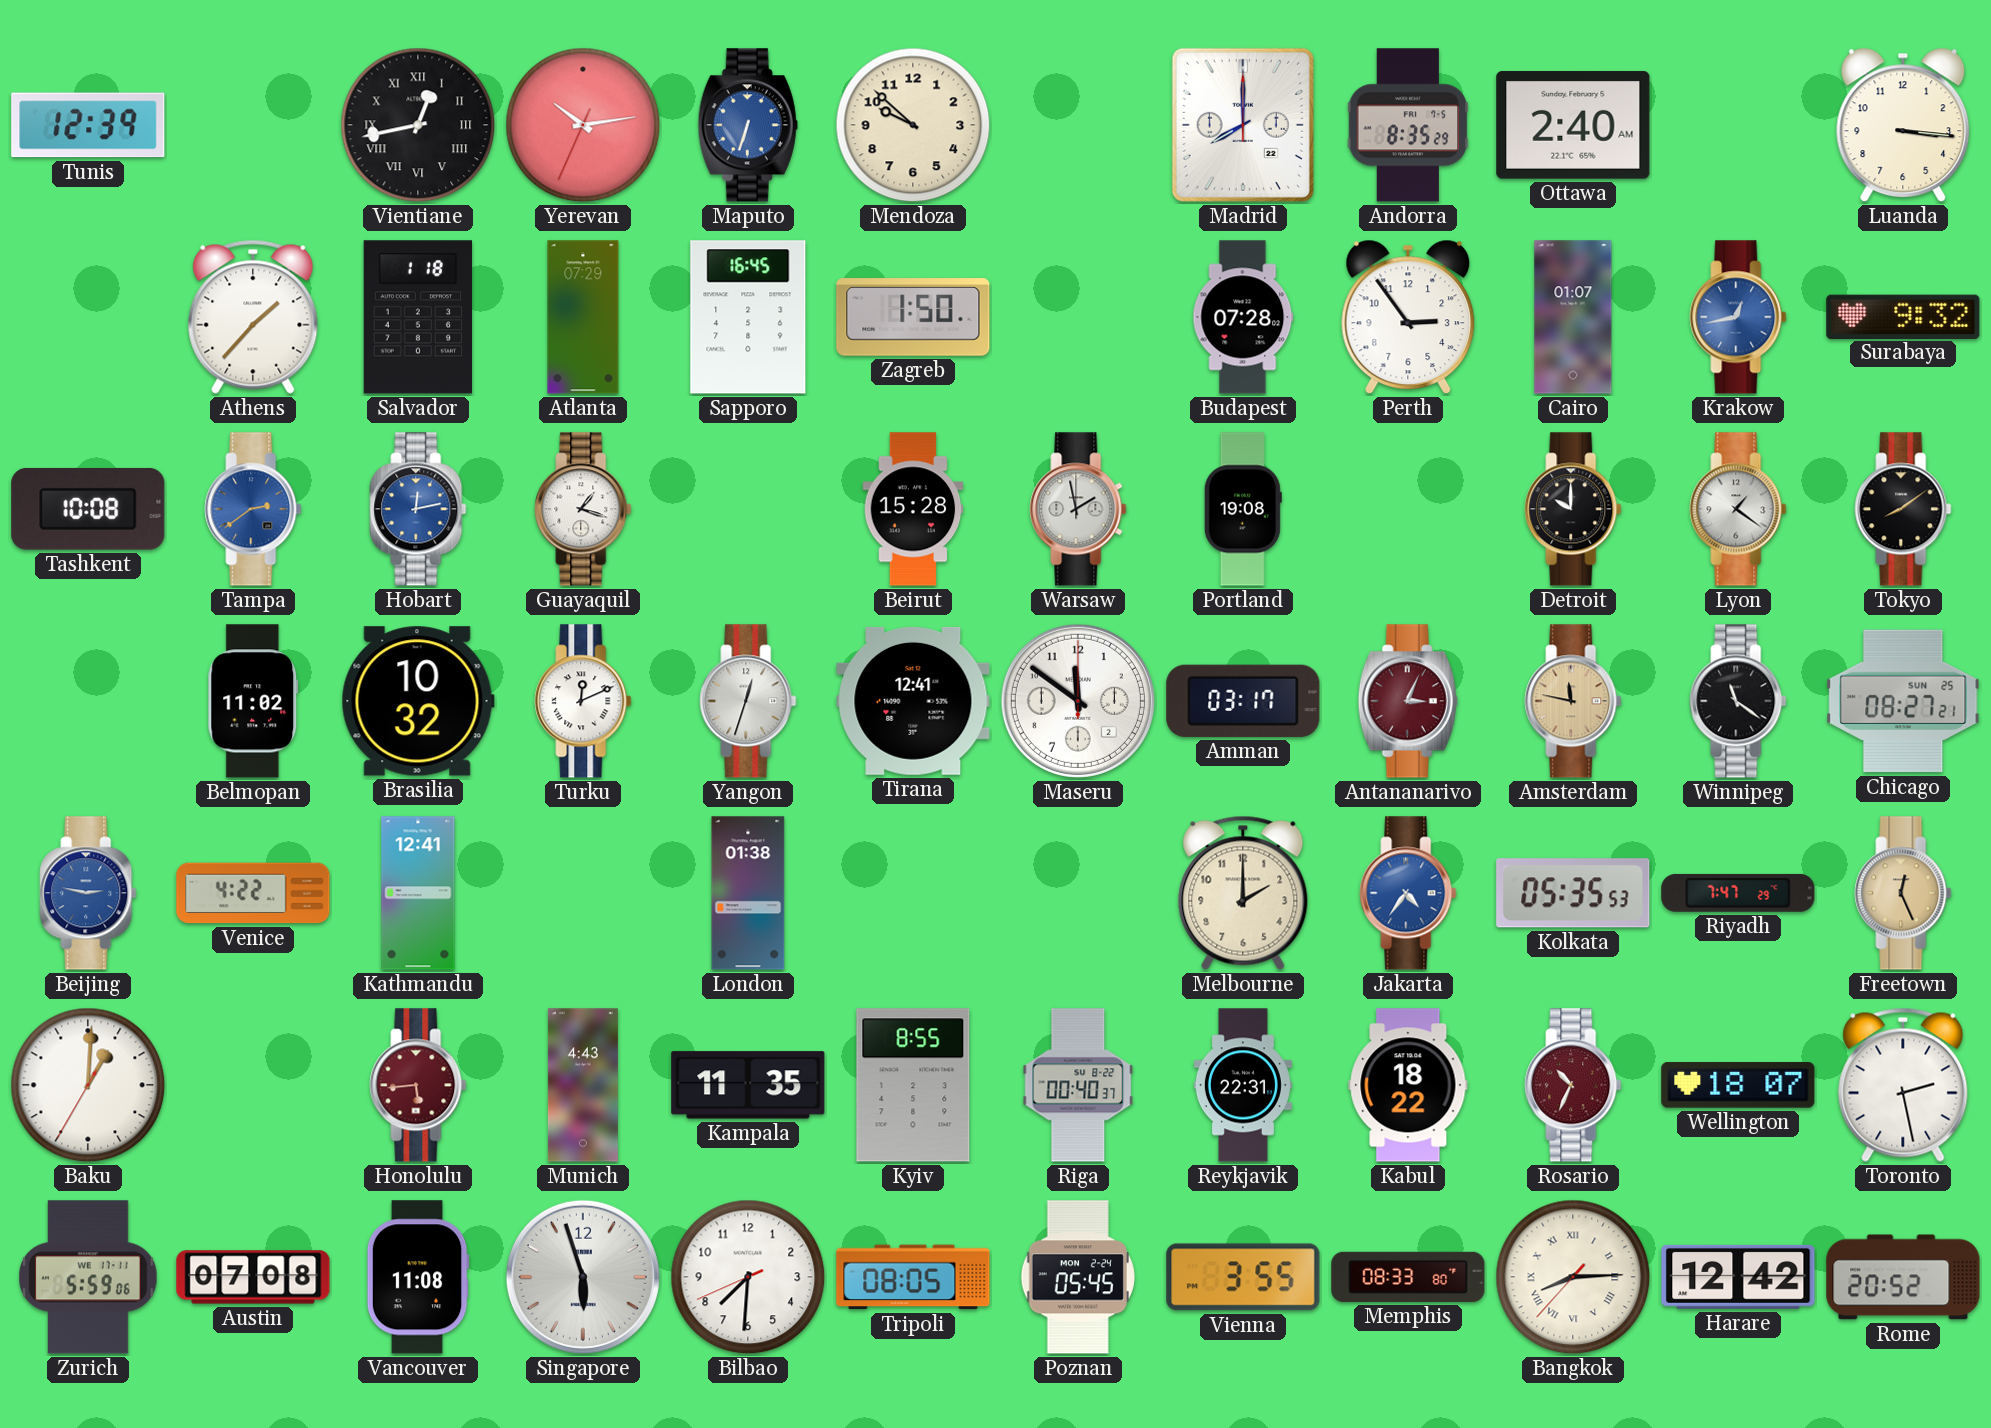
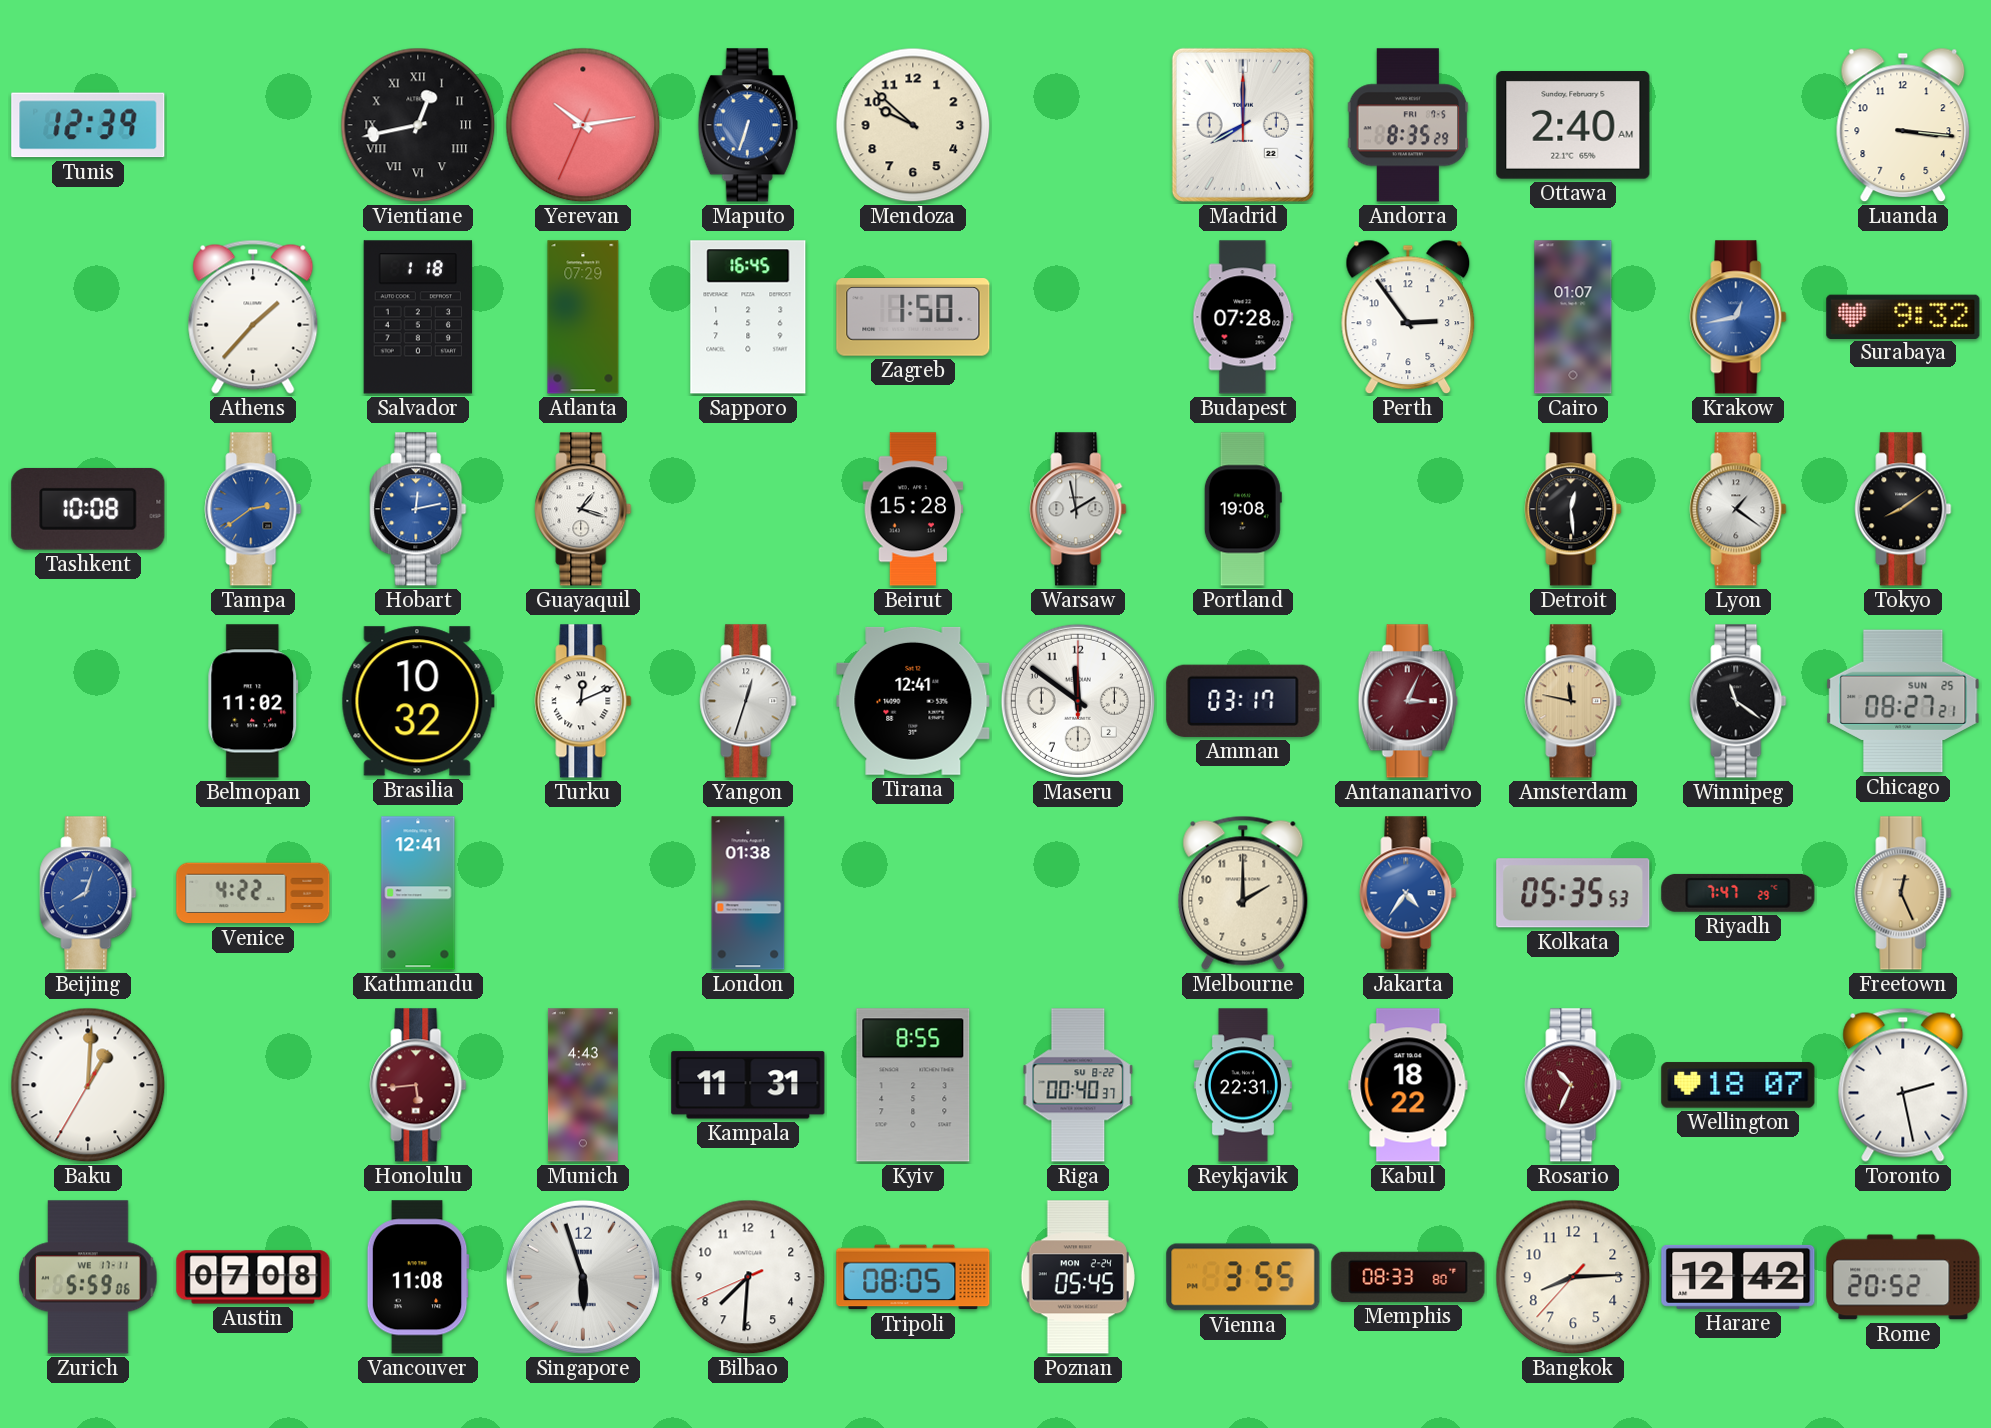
Detroit: 10:00 -> 12:29 (1573, 509)
Beijing: 2:47 -> 8:03 (88, 893)
Kampala: 11:35 -> 11:31 (748, 1085)
Bangkok numerals: Roman -> Arabic (1573, 1277)
